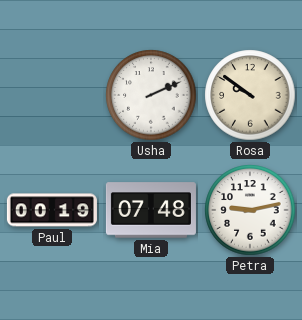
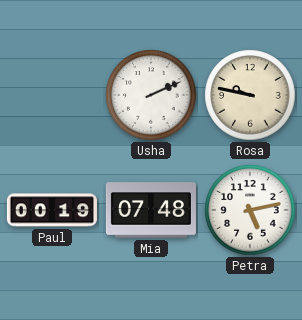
Rosa: 9:51 -> 9:47 (250, 95)
Petra: 9:13 -> 5:13 (250, 210)
